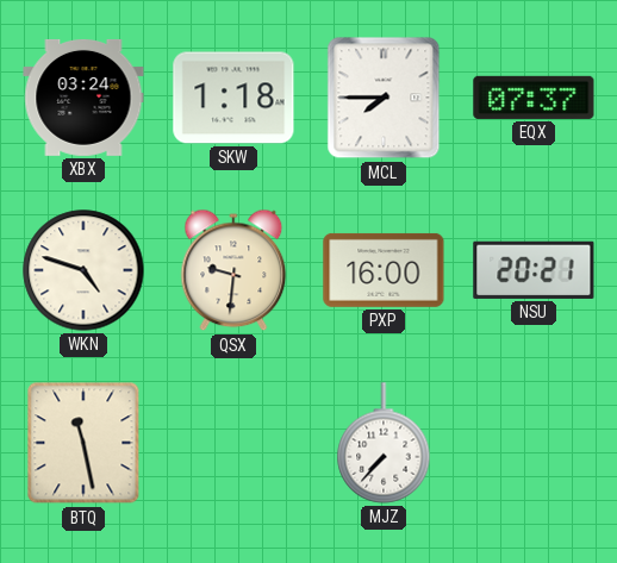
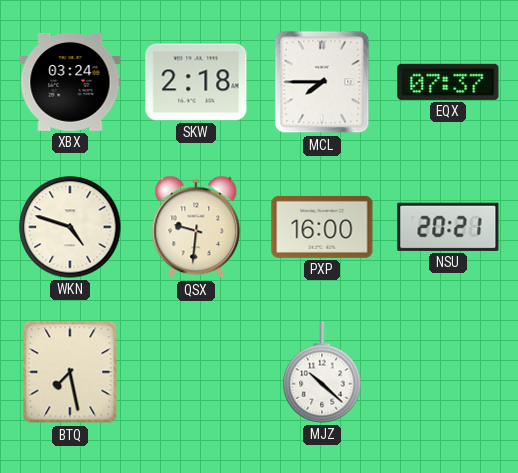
SKW: 1:18 -> 2:18 (196, 82)
BTQ: 11:28 -> 7:28 (70, 372)
MJZ: 7:37 -> 10:22 (322, 372)
